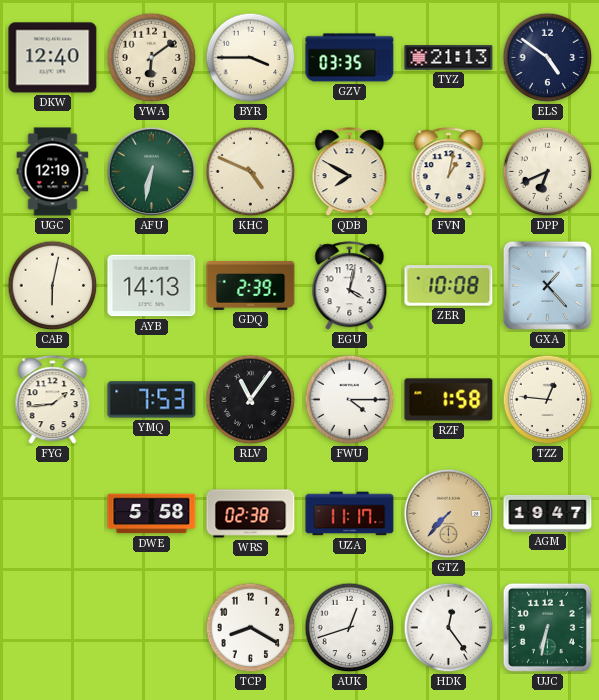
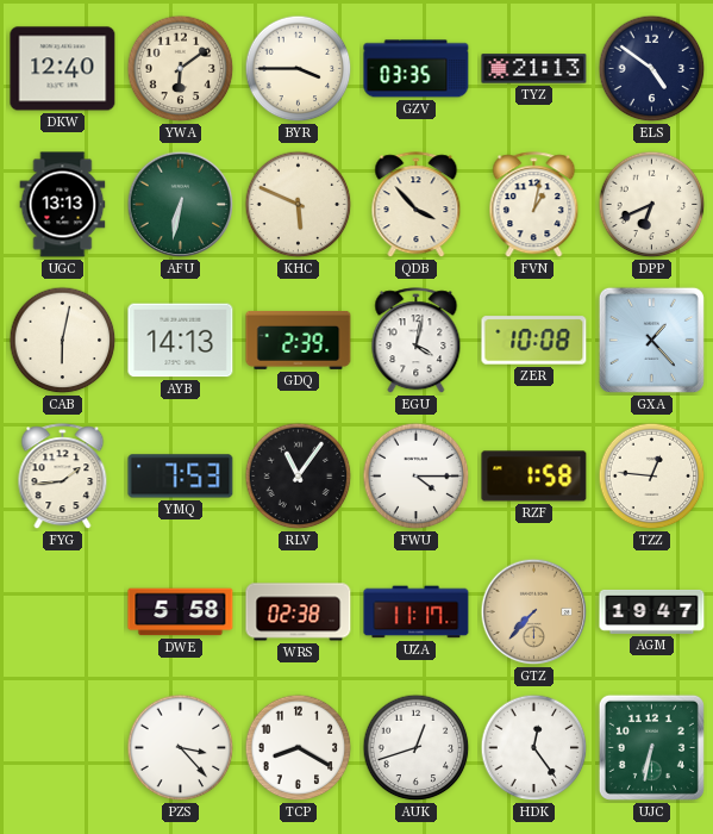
UGC: 12:19 -> 13:13 (63, 205)
KHC: 4:49 -> 5:49 (299, 205)
QDB: 7:50 -> 3:53 (417, 205)
PZS: none -> 3:23 (181, 748)
